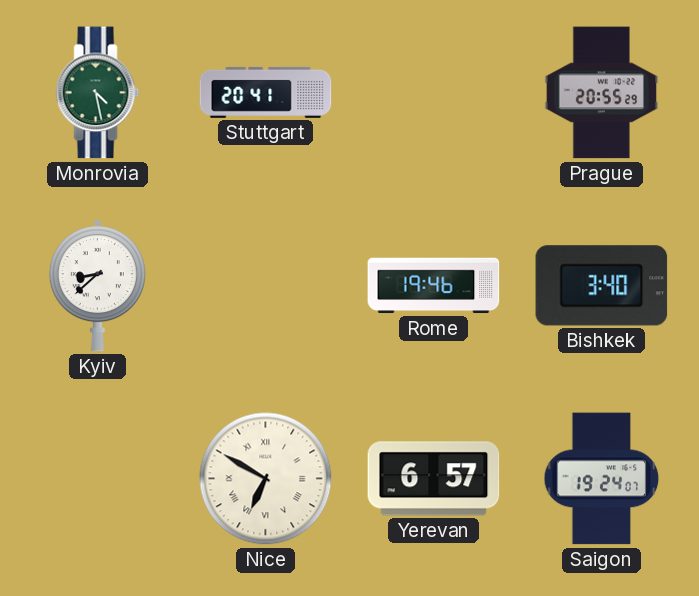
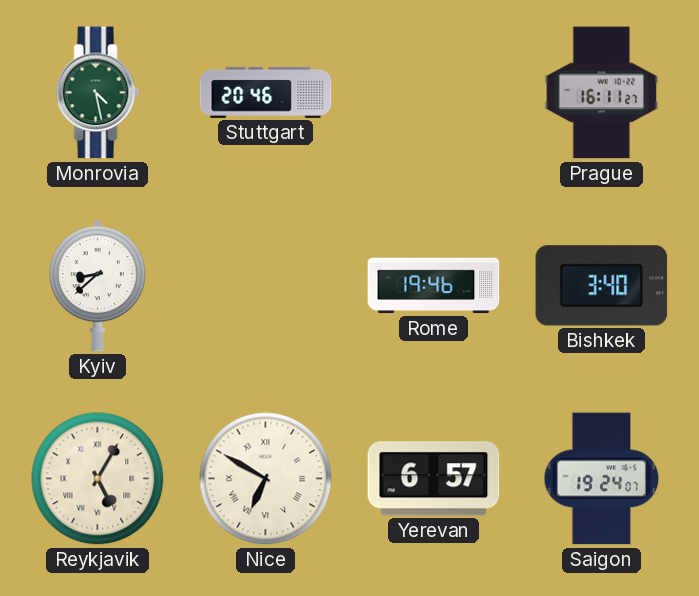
Stuttgart: 20:41 -> 20:46 (266, 92)
Prague: 20:55 -> 16:11 (602, 93)
Reykjavik: none -> 5:05 (98, 479)
